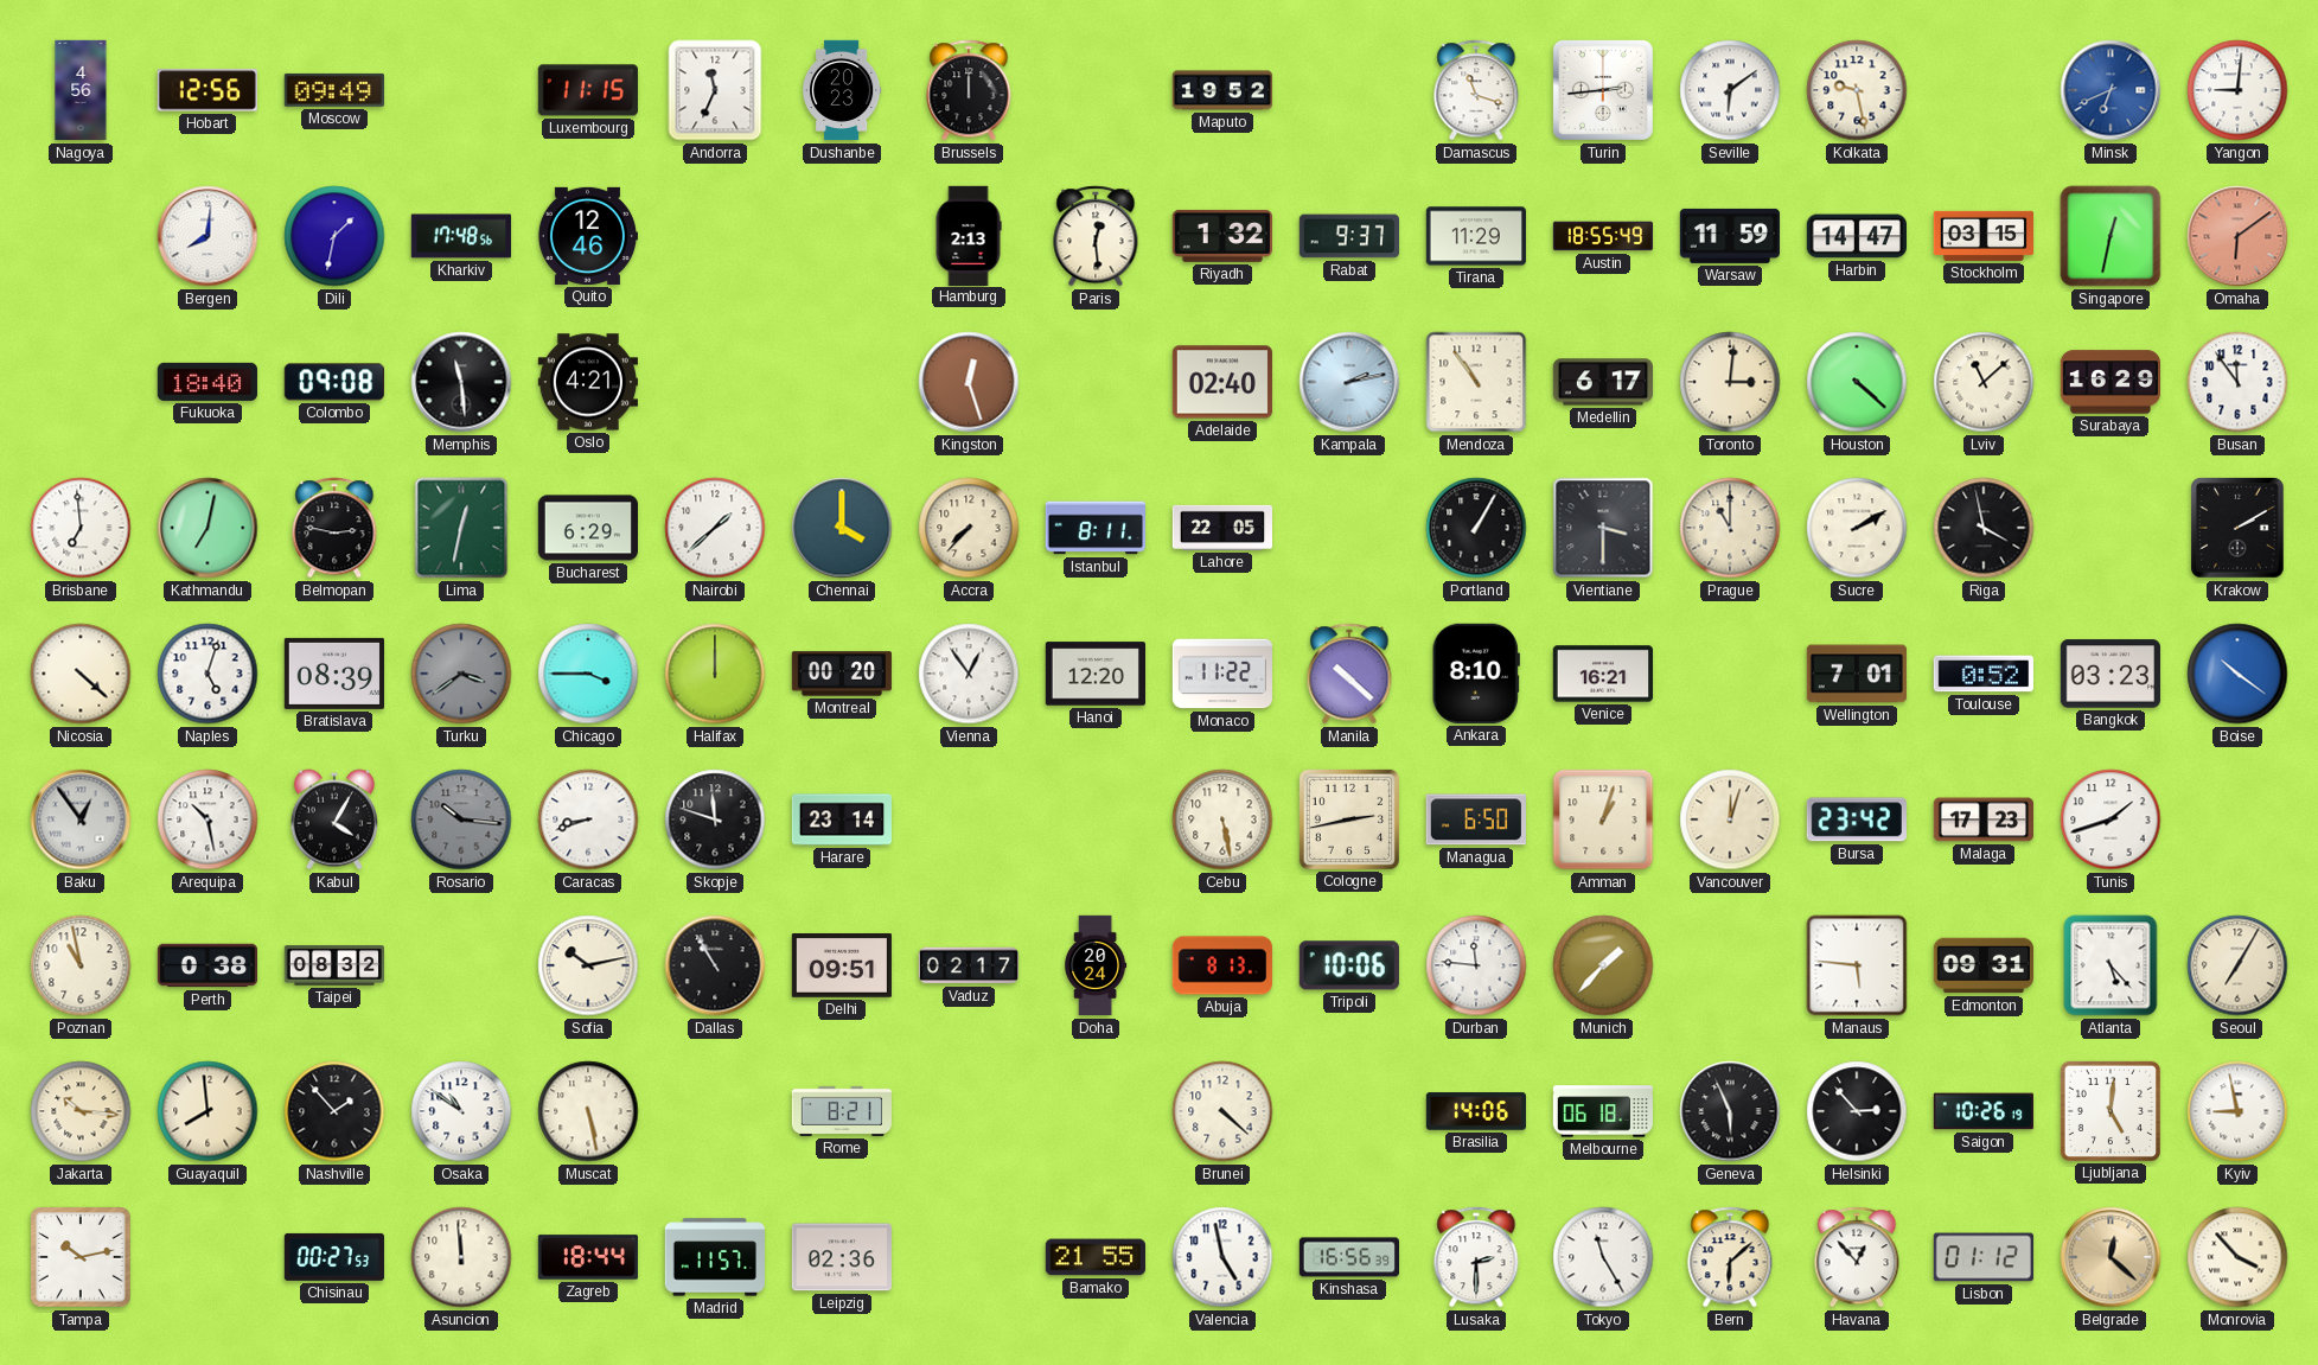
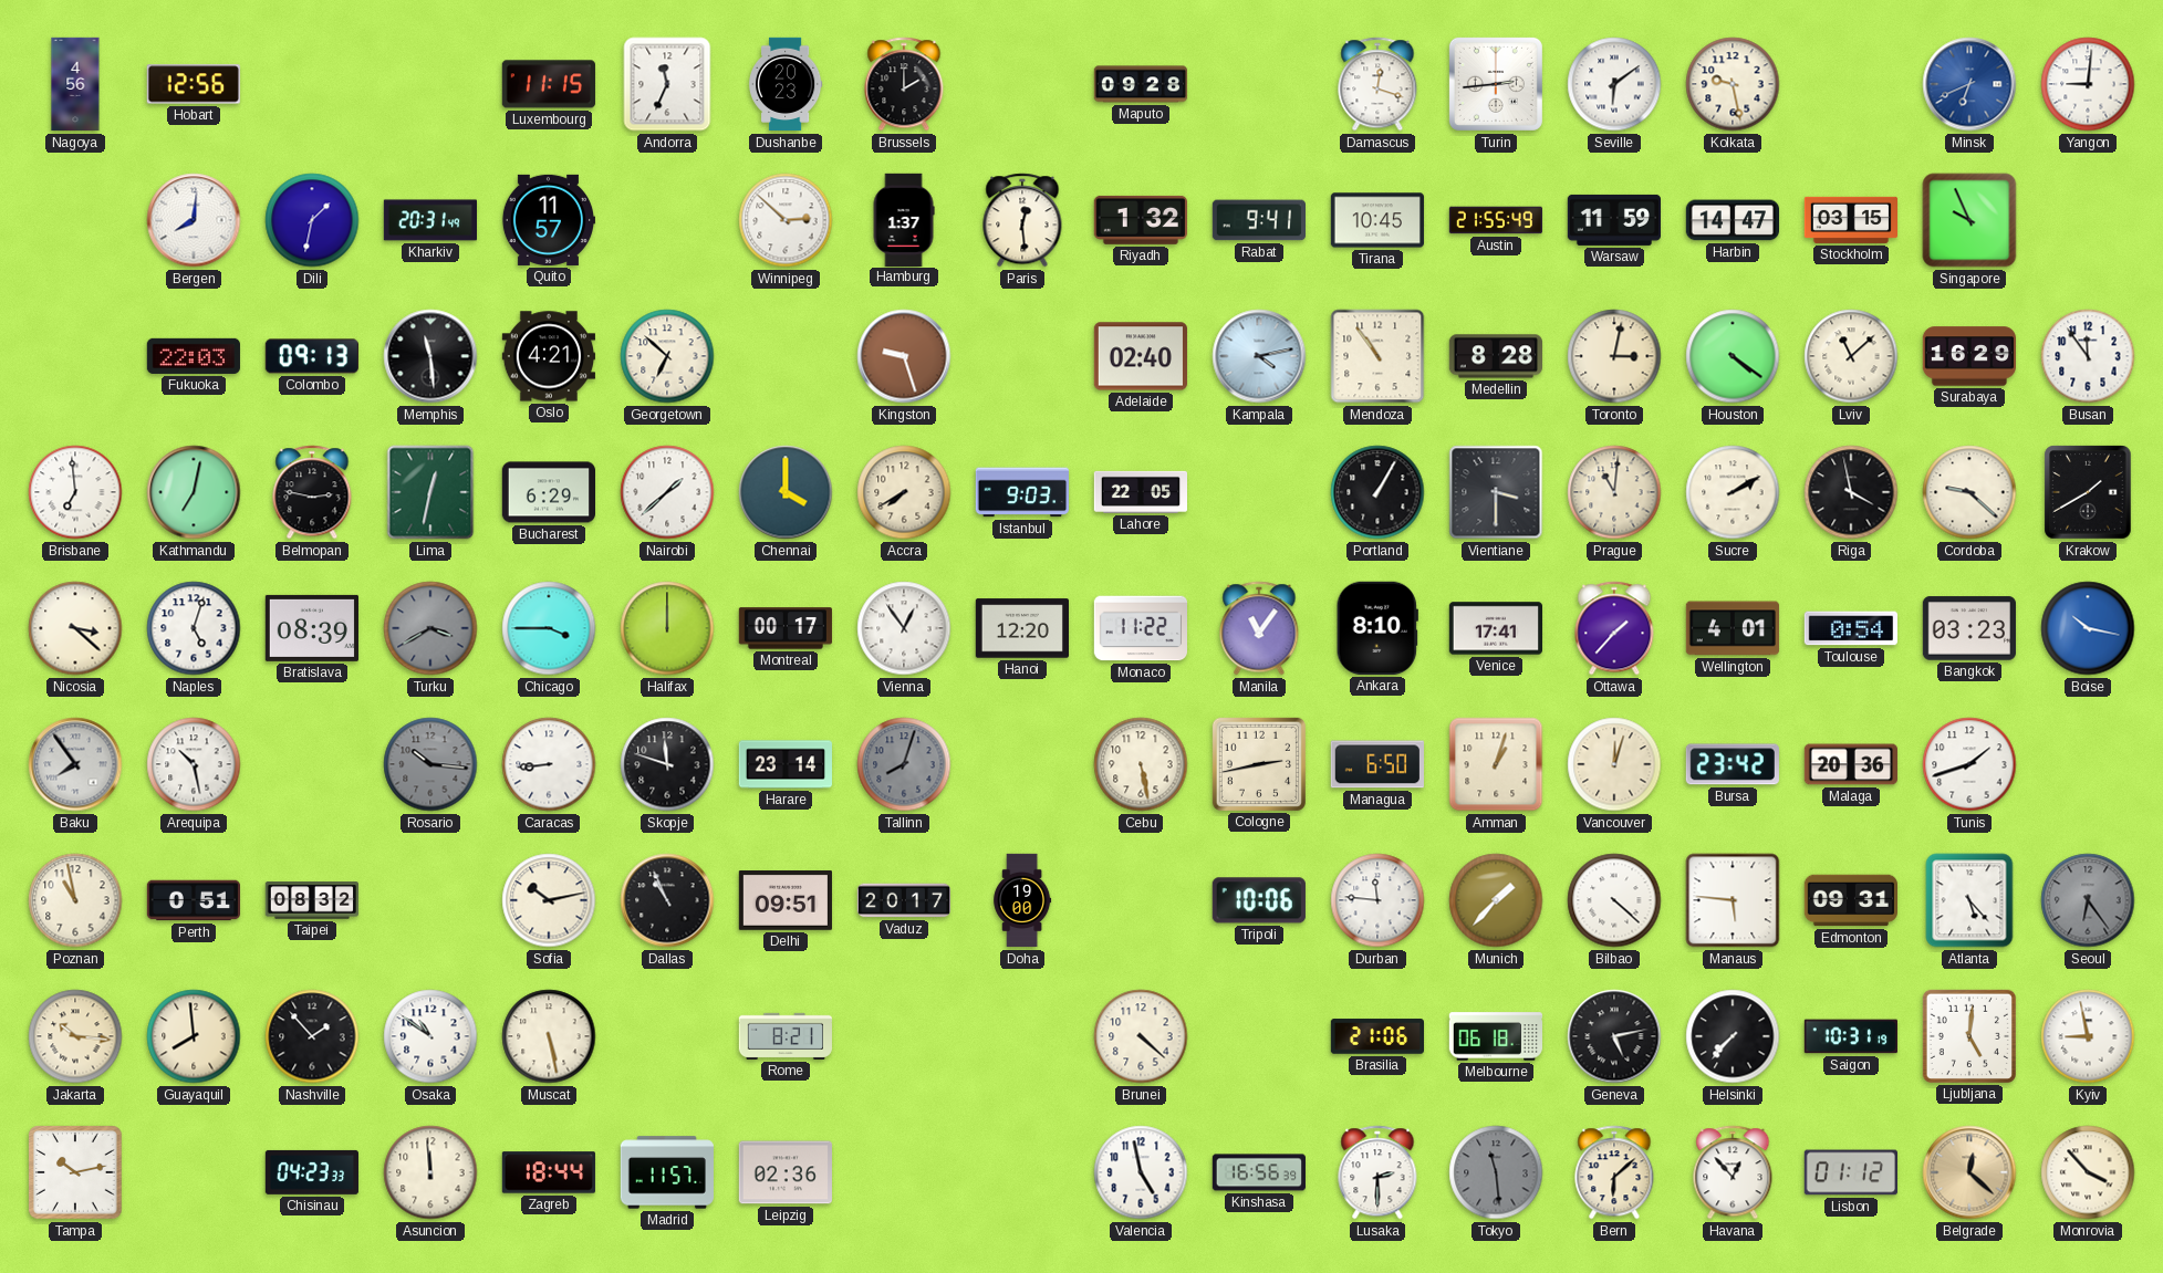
Moscow: 09:49 -> none (334, 90)
Brussels: 12:00 -> 2:00 (904, 84)
Maputo: 19:52 -> 09:28 (1140, 84)
Damascus: 11:18 -> 12:18 (1377, 84)
Kharkiv: 17:48 -> 20:31 (429, 220)
Quito: 12:46 -> 11:57 (548, 220)
Winnipeg: none -> 2:52 (786, 220)
Hamburg: 2:13 -> 1:37 (904, 219)
Rabat: 9:37 -> 9:41 (1258, 220)
Tirana: 11:29 -> 10:45 (1376, 220)
Austin: 18:55 -> 21:55 (1495, 220)
Singapore: 12:32 -> 9:56 (1969, 220)
Omaha: 6:09 -> none (2237, 236)
Fukuoka: 18:40 -> 22:03 (194, 356)
Colombo: 09:08 -> 09:13 (312, 356)
Georgetown: none -> 6:52 (667, 356)
Kingston: 12:27 -> 9:27 (904, 356)
Kampala: 2:13 -> 4:13 (1259, 356)
Medellin: 6:17 -> 8:28 (1495, 356)
Toronto: 3:01 -> 3:02 (1614, 356)
Houston: 4:22 -> 4:21 (1733, 356)
Accra: 7:37 -> 7:40 (904, 492)
Istanbul: 8:11 -> 9:03 (1021, 492)
Prague: 11:00 -> 11:01 (1614, 492)
Cordoba: none -> 9:22 (1969, 492)
Krakow: 2:10 -> 1:40 (2088, 492)
Nicosia: 4:22 -> 3:22 (75, 628)
Turku: 3:39 -> 3:40 (430, 628)
Montreal: 00:20 -> 00:17 (784, 628)
Manila: 10:22 -> 11:06 (1259, 628)
Venice: 16:21 -> 17:41 (1495, 628)
Ottawa: none -> 1:37 (1614, 628)
Wellington: 7:01 -> 4:01 (1732, 628)
Toulouse: 0:52 -> 0:54 (1850, 628)
Boise: 10:21 -> 10:17 (2088, 628)
Baku: 12:54 -> 7:54 (75, 764)
Kabul: 4:05 -> none (334, 819)
Caracas: 8:42 -> 8:44 (549, 764)
Tallinn: none -> 8:03 (904, 764)
Malaga: 17:23 -> 20:36 (1850, 764)
Perth: 0:38 -> 0:51 (193, 900)
Dallas: 10:55 -> 10:56 (667, 900)
Vaduz: 02:17 -> 20:17 (903, 900)
Doha: 20:24 -> 19:00 (1022, 900)
Abuja: 8:13 -> none (1221, 965)
Bilbao: none -> 4:22 (1614, 900)
Seoul: 7:05 -> 6:24 (2088, 900)
Seoul dial: cream -> grey (2088, 900)
Brasilia: 14:06 -> 21:06 (1376, 1036)
Geneva: 5:56 -> 5:13 (1614, 1036)
Helsinki: 2:53 -> 7:37 (1733, 1036)
Saigon: 10:26 -> 10:31 (1851, 1036)
Chisinau: 00:27 -> 04:23 (311, 1172)
Bamako: 21:55 -> none (1094, 1257)
Tokyo: 11:25 -> 11:29 (1496, 1172)
Tokyo dial: white -> grey (1496, 1172)
